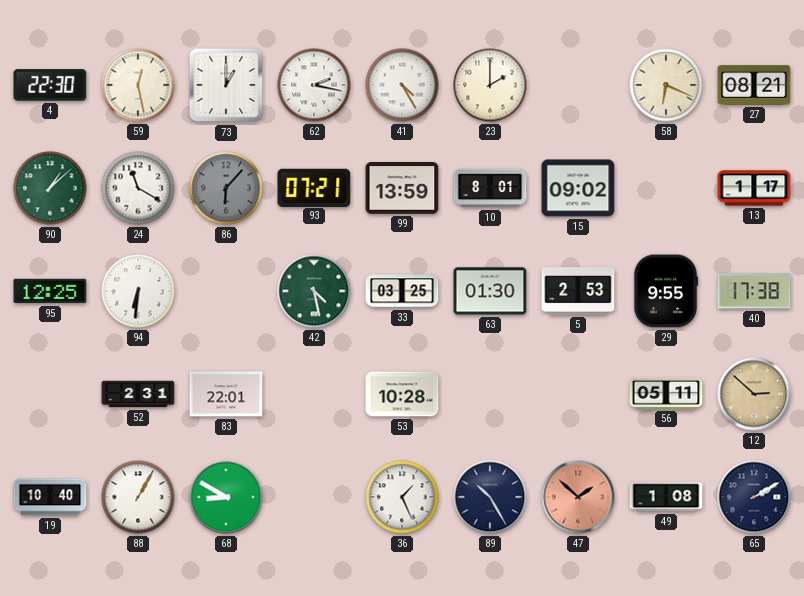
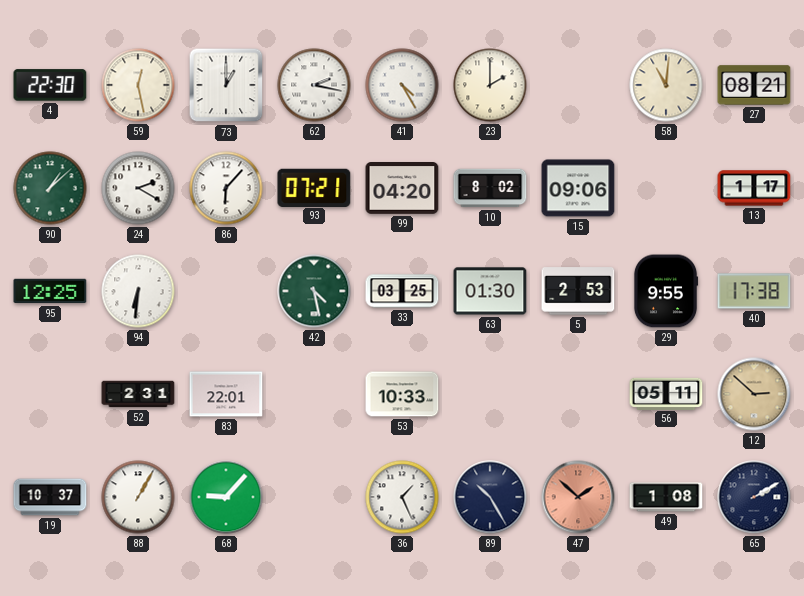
58: 6:19 -> 11:01 (666, 85)
24: 11:20 -> 2:20 (138, 188)
86 dial: grey -> white (226, 188)
99: 13:59 -> 04:20 (402, 189)
10: 8:01 -> 8:02 (490, 188)
15: 09:02 -> 09:06 (578, 188)
53: 10:28 -> 10:33 (402, 394)
19: 10:40 -> 10:37 (50, 497)
68: 8:50 -> 9:07 (226, 497)
